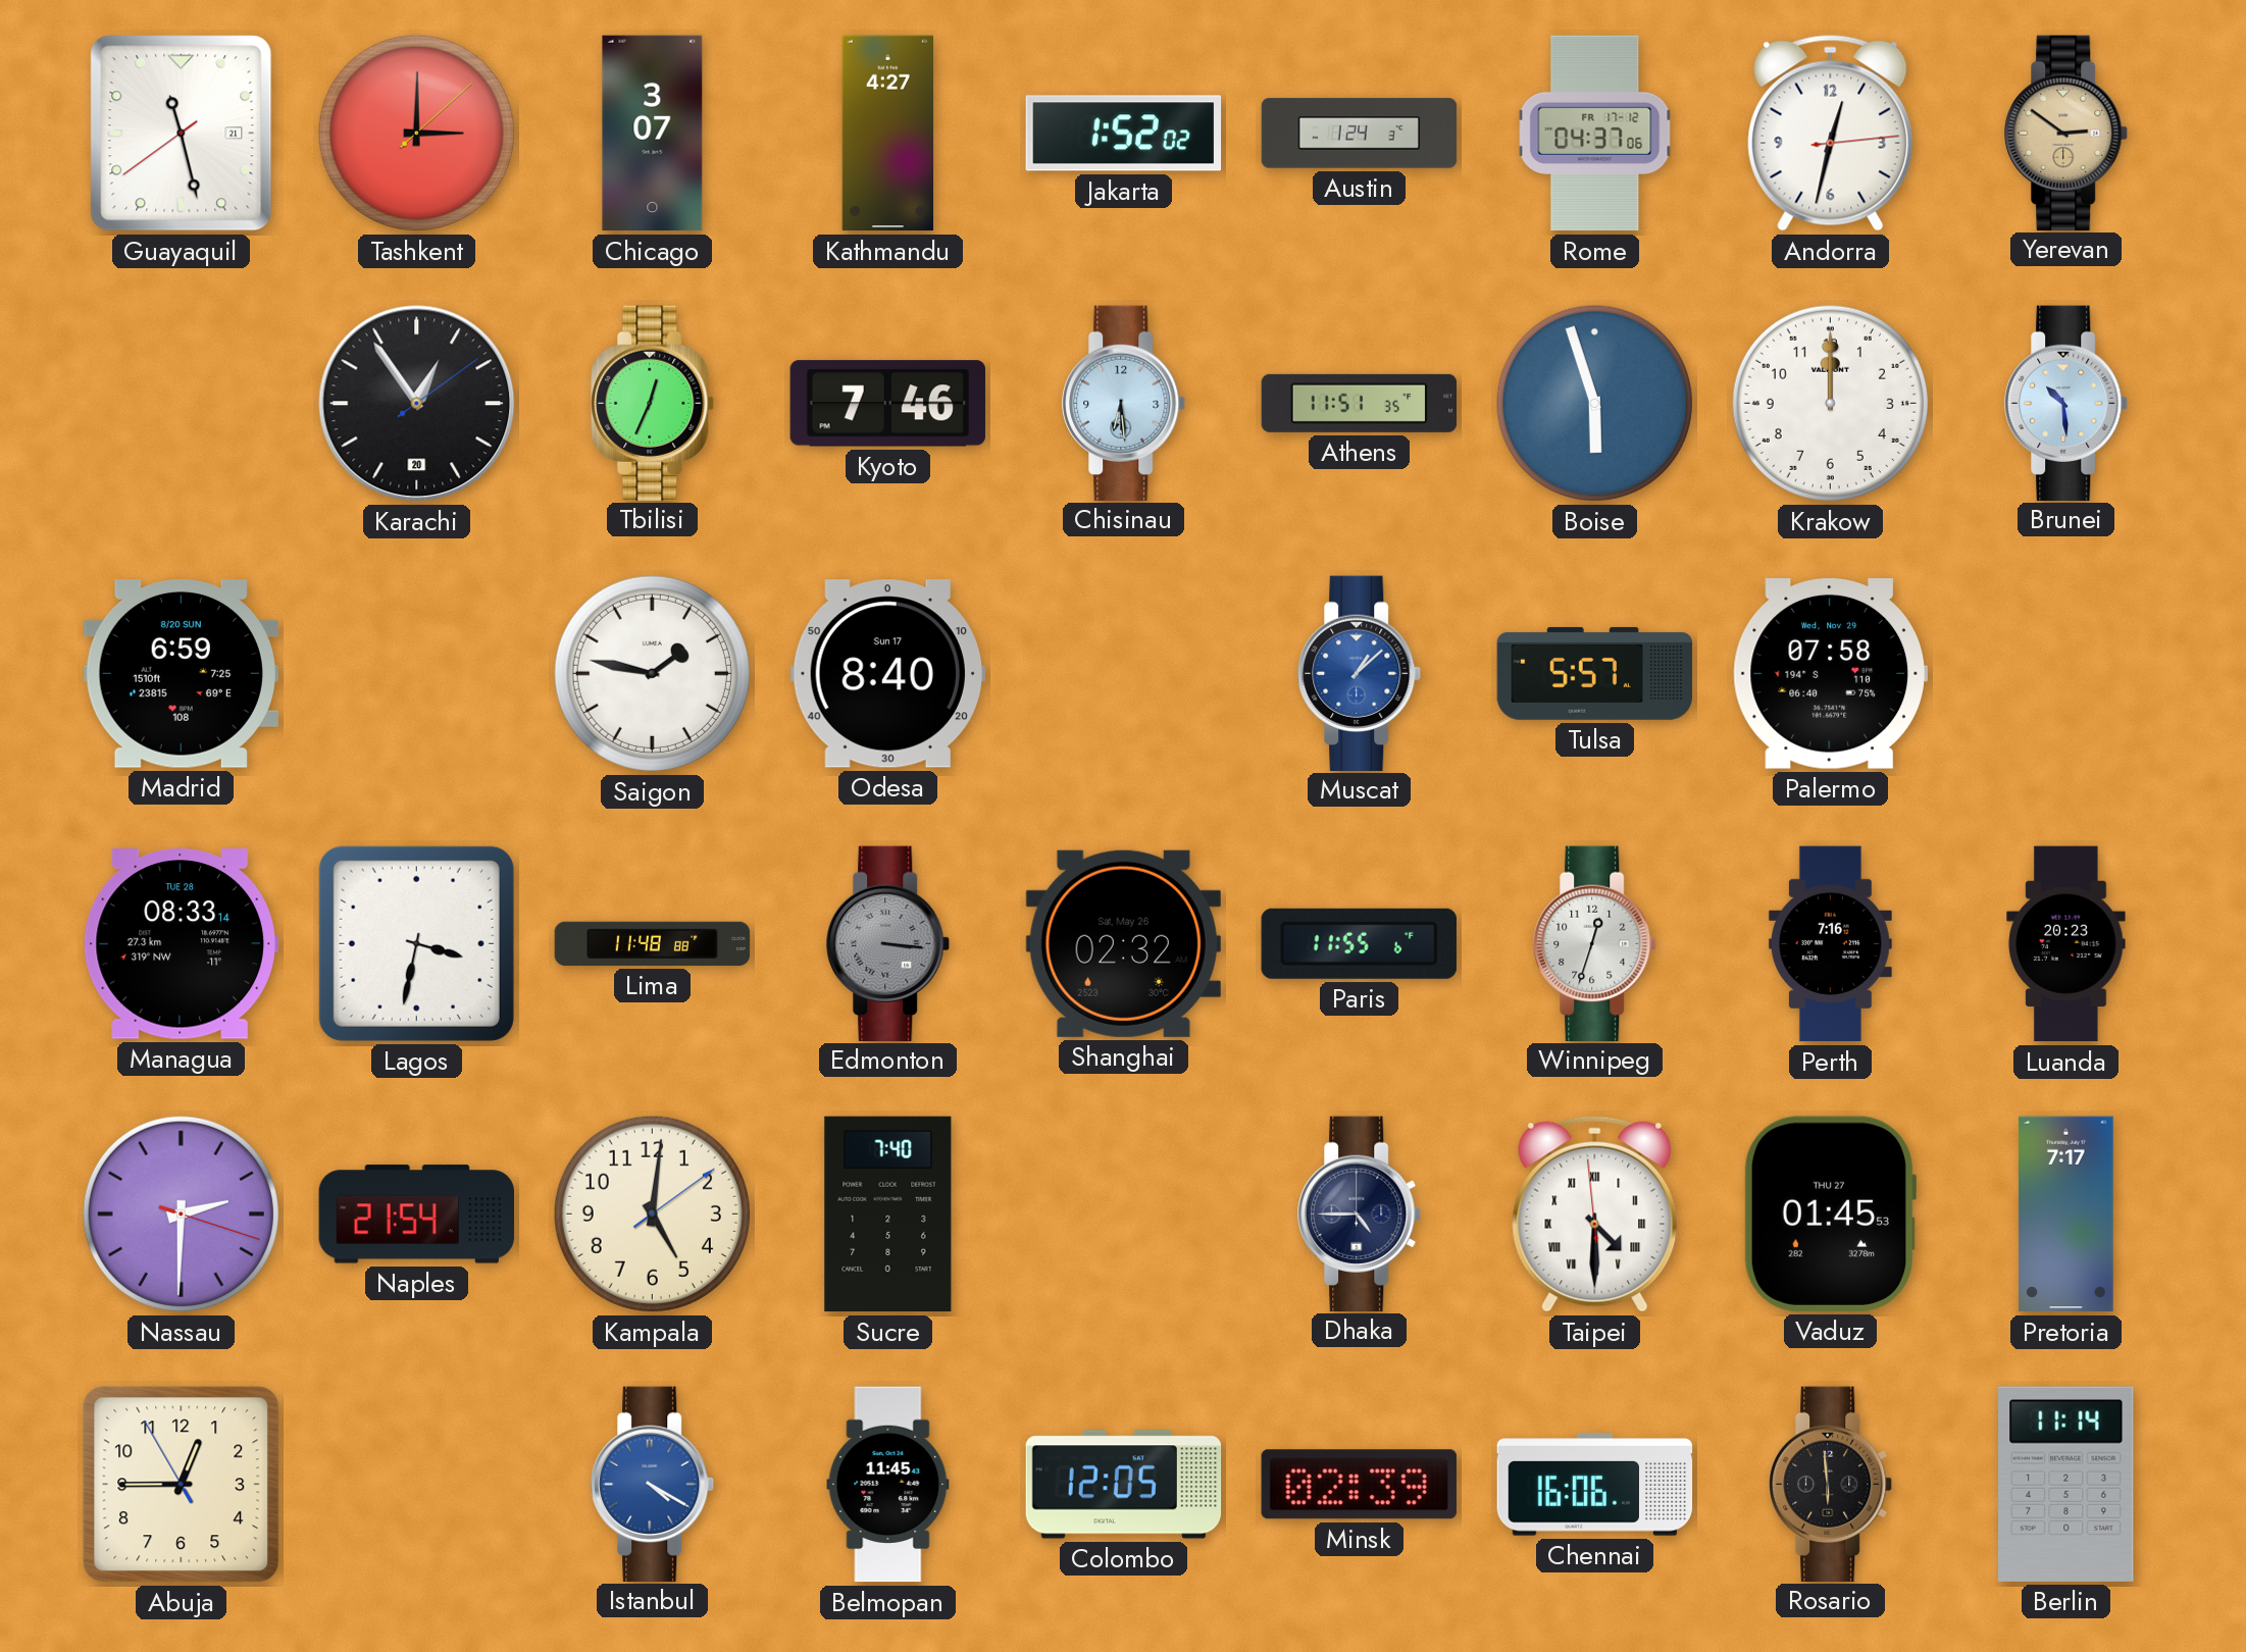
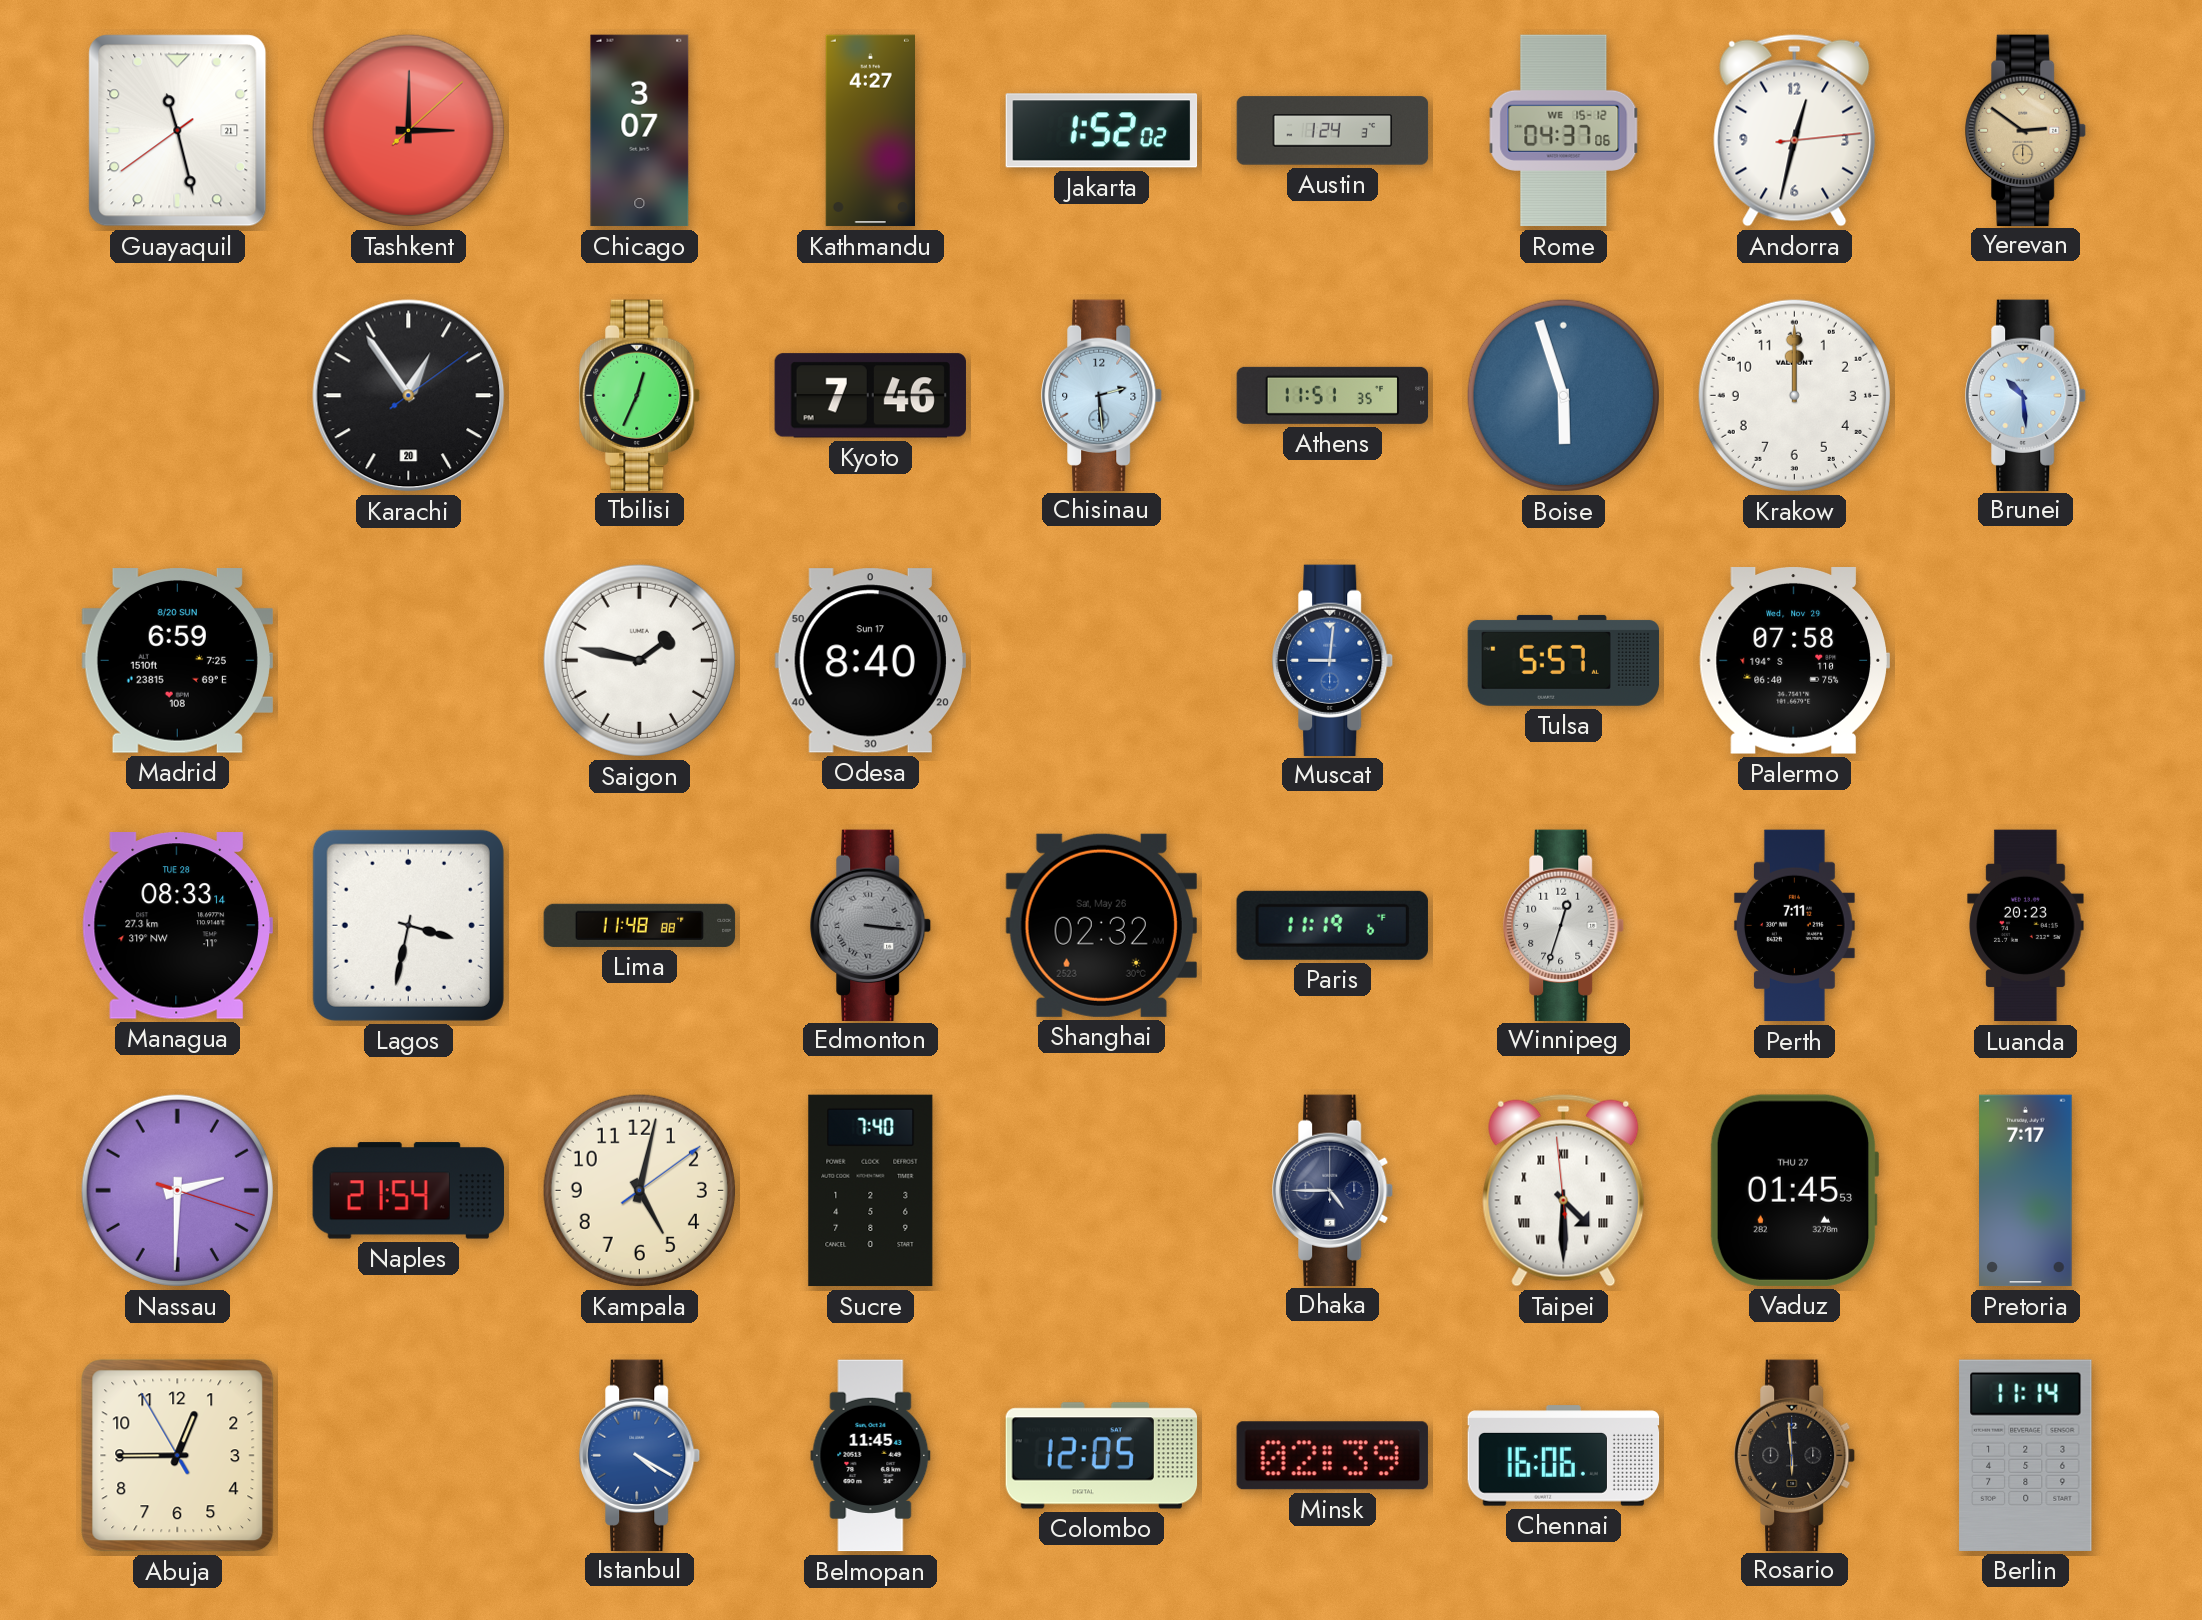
Rome date: FR 17-12 -> WE 15-12 (1564, 131)
Chisinau: 6:29 -> 2:29 (1102, 395)
Muscat: 1:08 -> 9:01 (1333, 660)
Paris: 11:55 -> 11:19 (1332, 925)
Perth: 7:16 -> 7:11 (1794, 926)
Kampala: 5:01 -> 5:02 (639, 1190)
